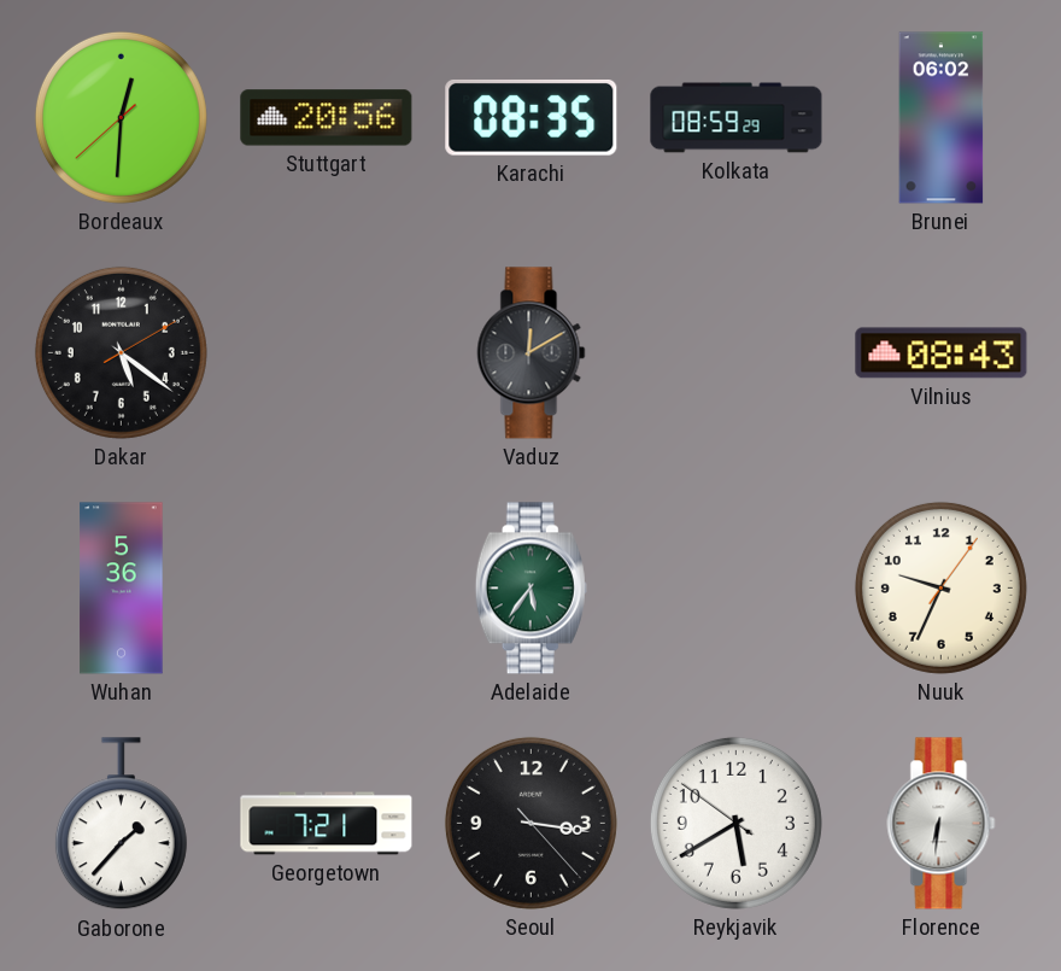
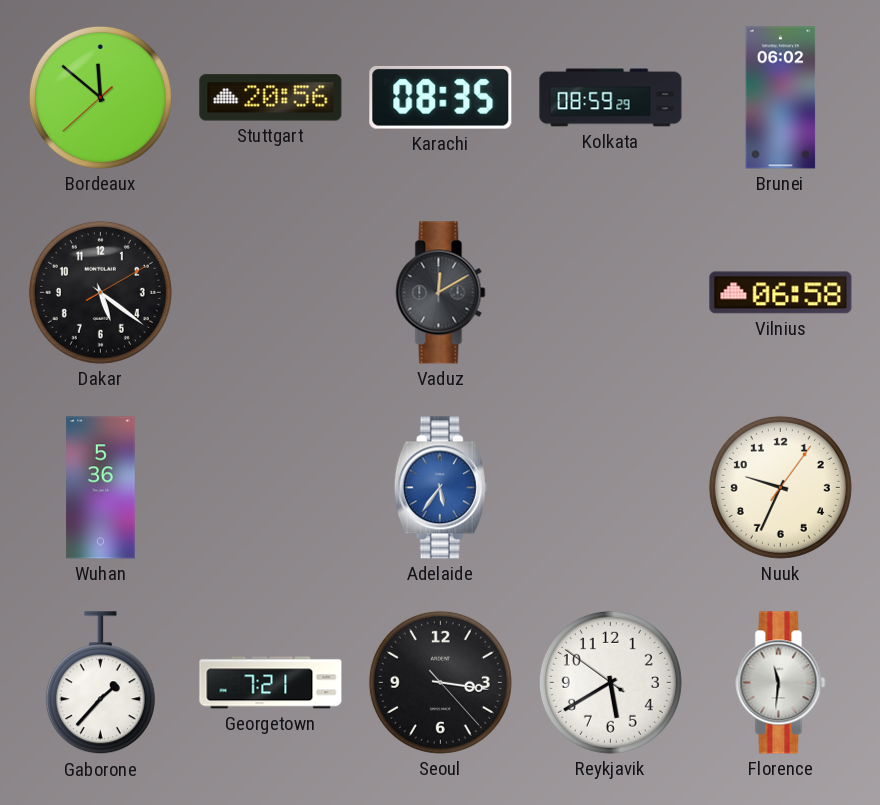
Bordeaux: 12:30 -> 11:51 (100, 97)
Vilnius: 08:43 -> 06:58 (781, 293)
Adelaide dial: green -> blue (440, 488)
Florence: 6:31 -> 11:31 (781, 683)
